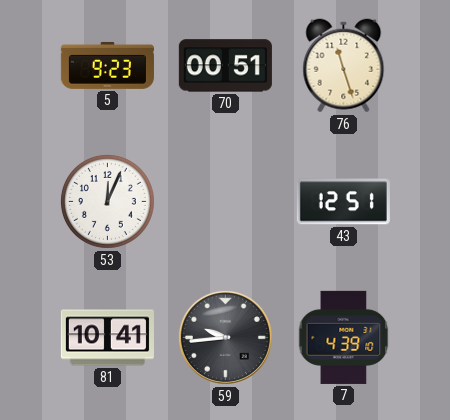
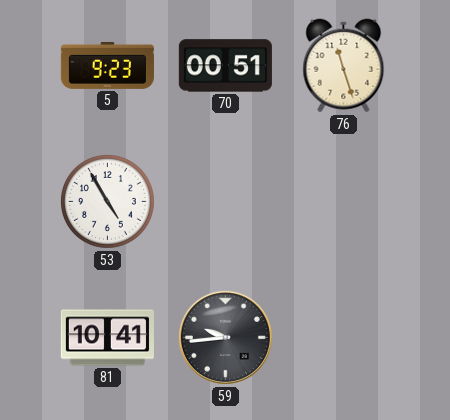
53: 12:04 -> 4:55 (107, 201)
43: 12:51 -> none (343, 202)
7: 4:39 -> none (344, 337)
